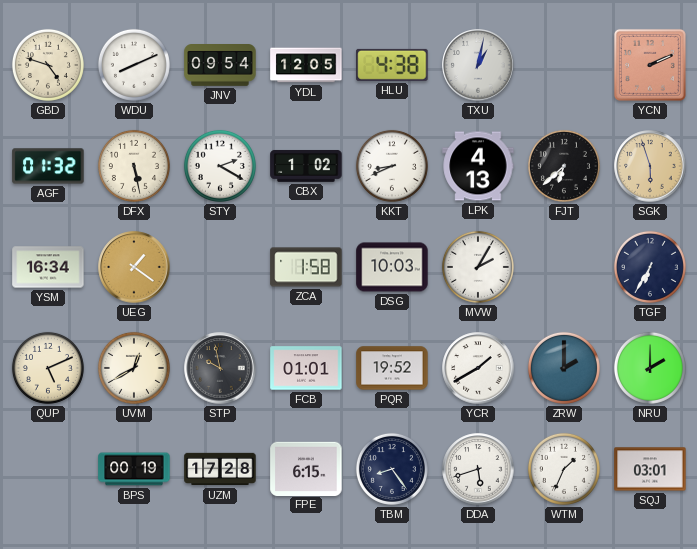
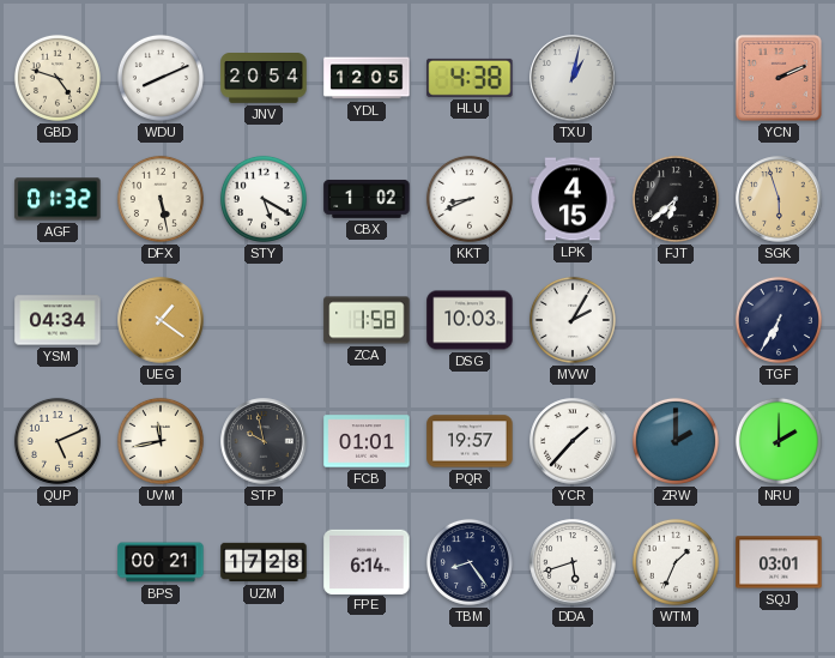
JNV: 09:54 -> 20:54 (264, 79)
STY: 2:20 -> 5:20 (264, 199)
LPK: 4:13 -> 4:15 (573, 199)
YSM: 16:34 -> 04:34 (58, 320)
UVM: 12:40 -> 11:43 (161, 441)
PQR: 19:52 -> 19:57 (470, 441)
YCR: 1:40 -> 1:37 (573, 441)
BPS: 00:19 -> 00:21 (161, 562)
FPE: 6:15 -> 6:14 (367, 561)
